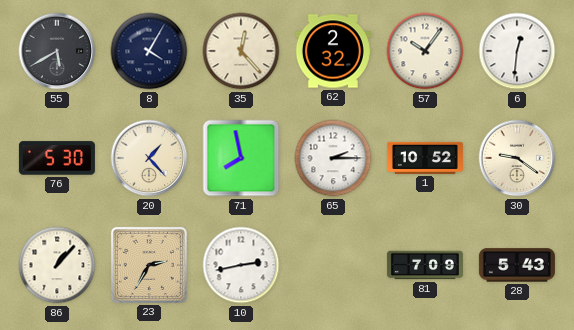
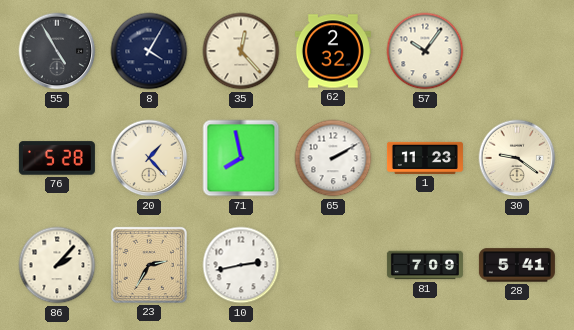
55: 5:40 -> 4:55 (57, 51)
6: 12:31 -> none (517, 51)
76: 5:30 -> 5:28 (57, 158)
65: 2:15 -> 2:10 (333, 158)
1: 10:52 -> 11:23 (425, 158)
86: 1:07 -> 2:07 (57, 265)
28: 5:43 -> 5:41 (517, 265)
